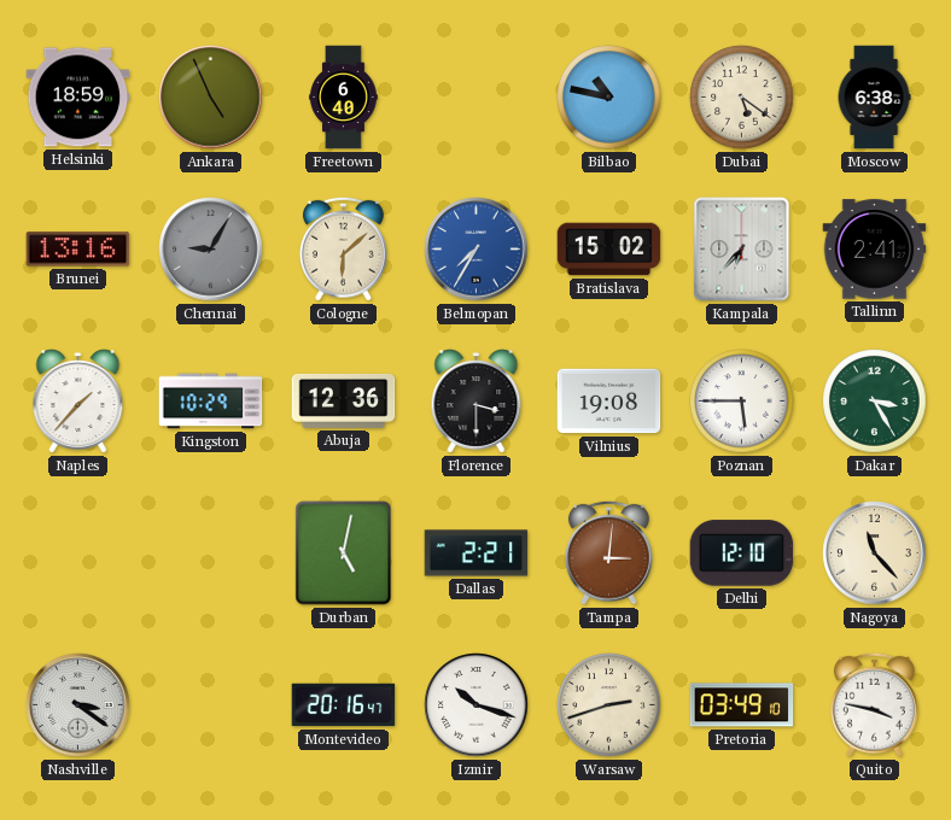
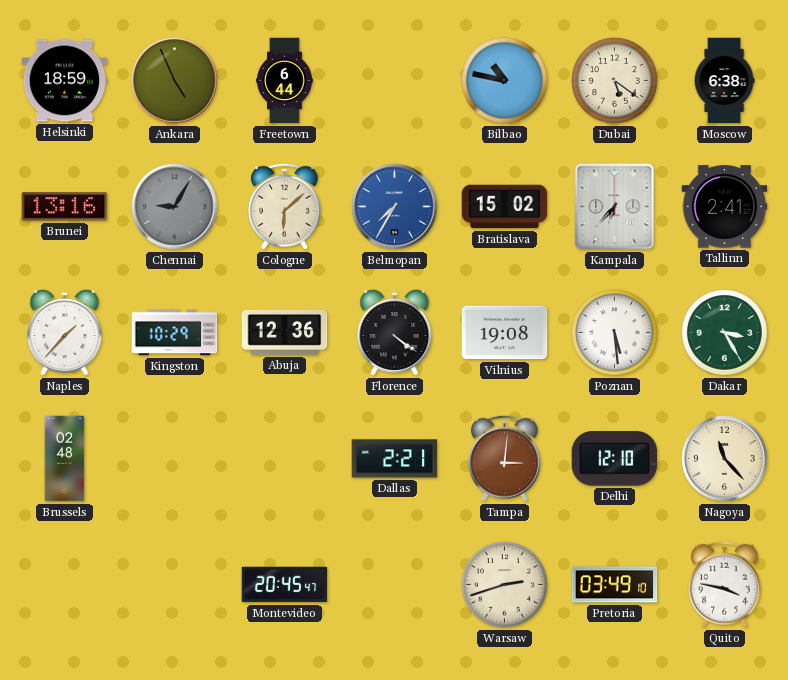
Freetown: 6:40 -> 6:44 (285, 81)
Florence: 3:30 -> 4:21 (395, 333)
Poznan: 5:45 -> 5:29 (615, 333)
Brussels: none -> 02:48 (65, 459)
Durban: 5:02 -> none (344, 553)
Nashville: 3:21 -> none (78, 705)
Montevideo: 20:16 -> 20:45 (285, 585)
Izmir: 10:18 -> none (477, 705)
